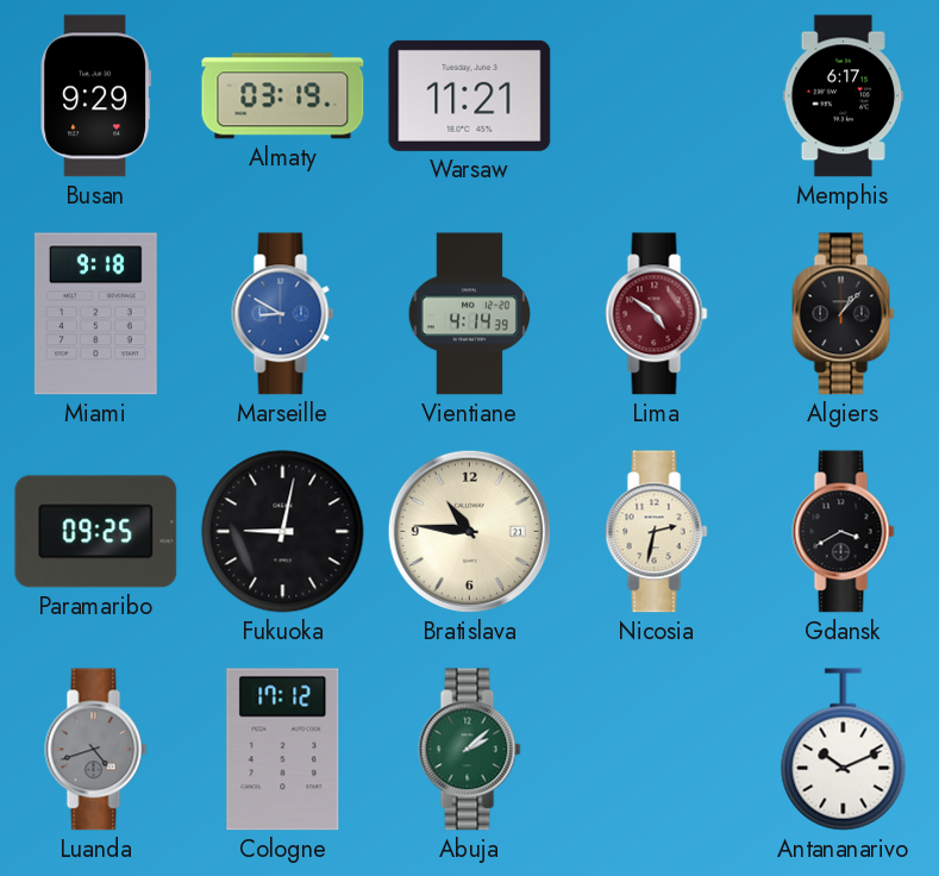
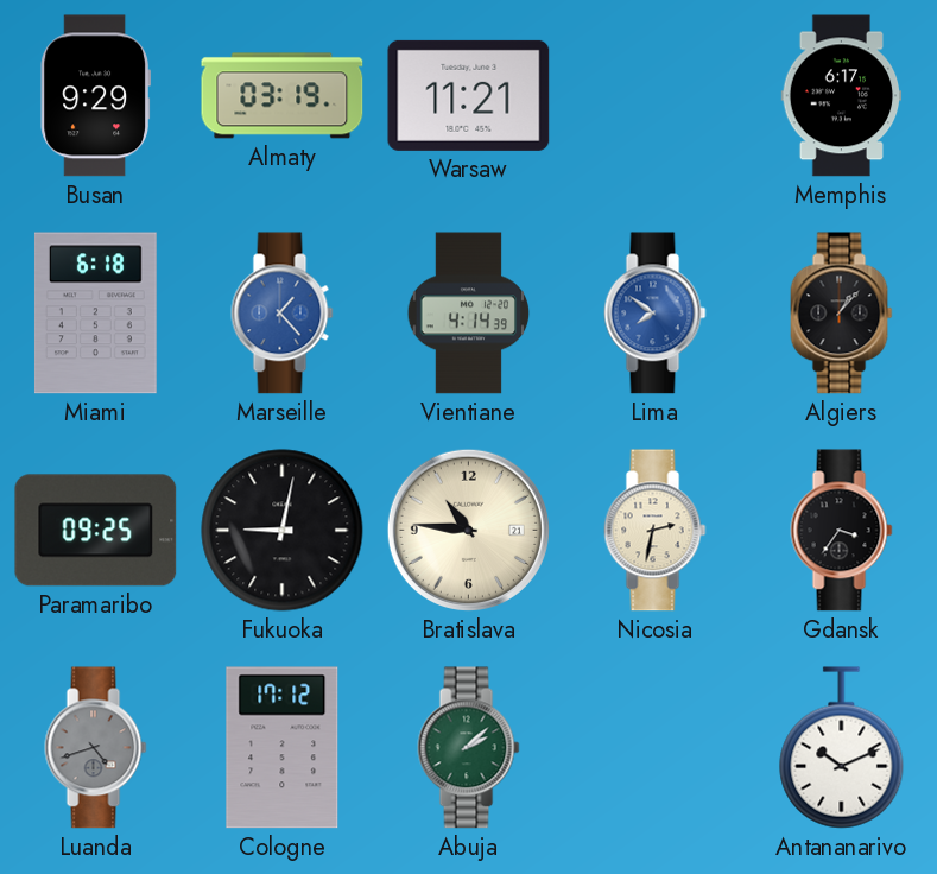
Miami: 9:18 -> 6:18 (95, 313)
Marseille: 8:50 -> 1:23 (283, 313)
Lima: 4:51 -> 7:51 (656, 313)
Lima dial: burgundy -> blue (656, 313)
Gdansk: 3:40 -> 3:36 (842, 531)
